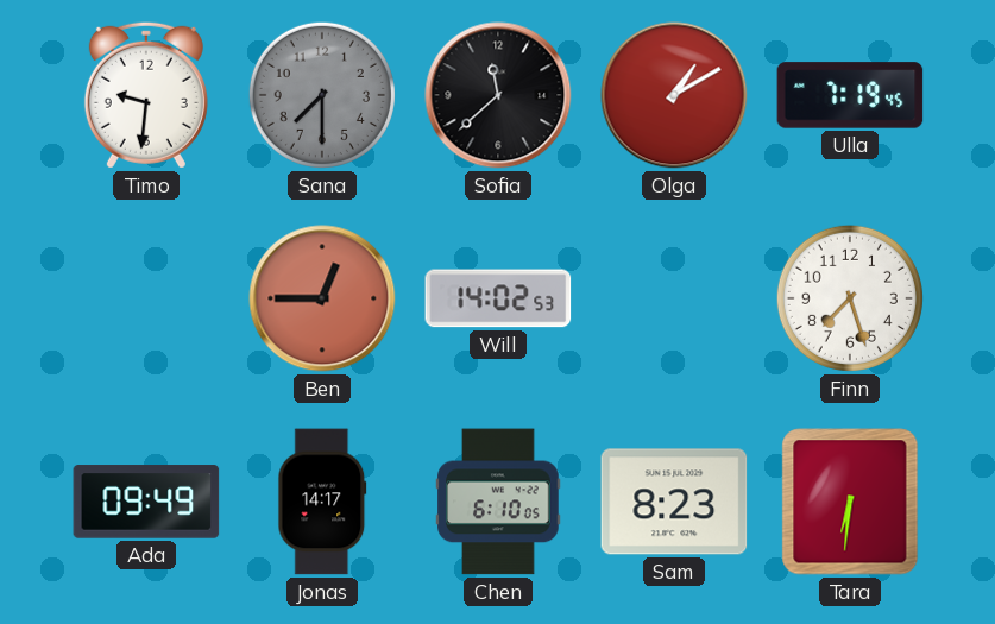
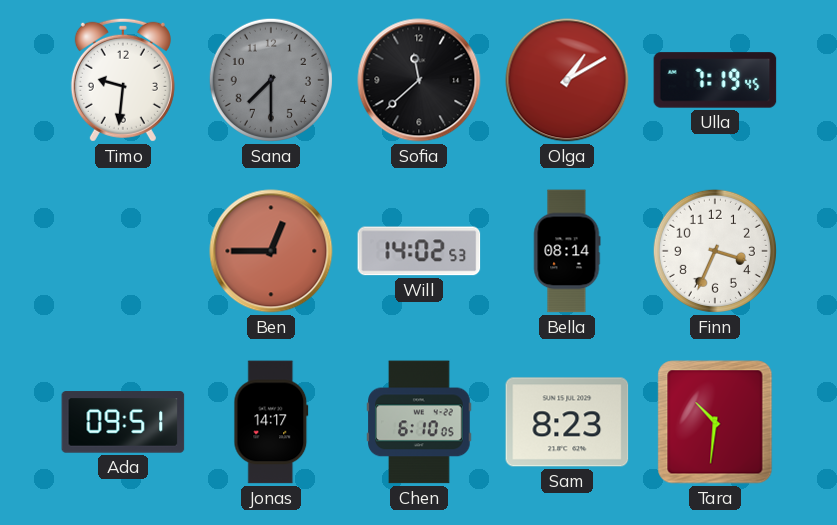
Bella: none -> 08:14 (567, 251)
Finn: 7:27 -> 3:34 (715, 251)
Ada: 09:49 -> 09:51 (123, 422)
Tara: 6:31 -> 10:31 (715, 422)
